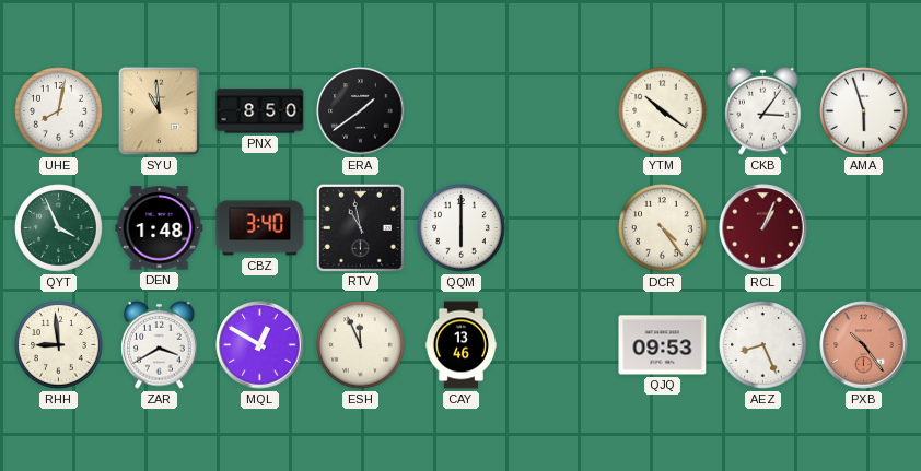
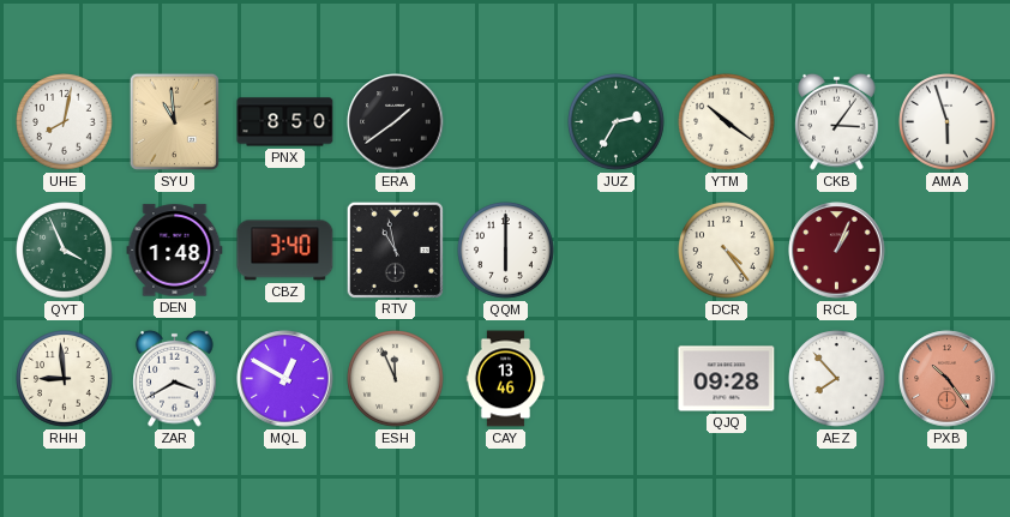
JUZ: none -> 2:35 (617, 122)
QJQ: 09:53 -> 09:28 (727, 379)
AEZ: 8:26 -> 7:53 (837, 379)
